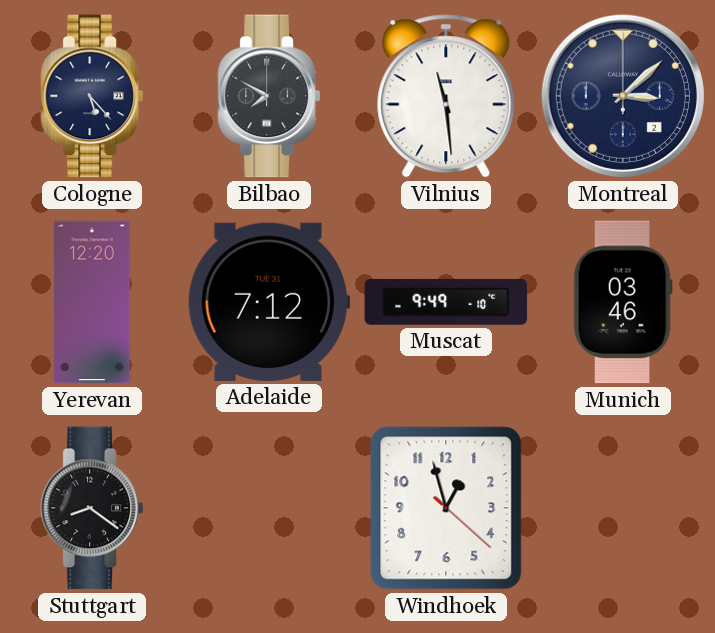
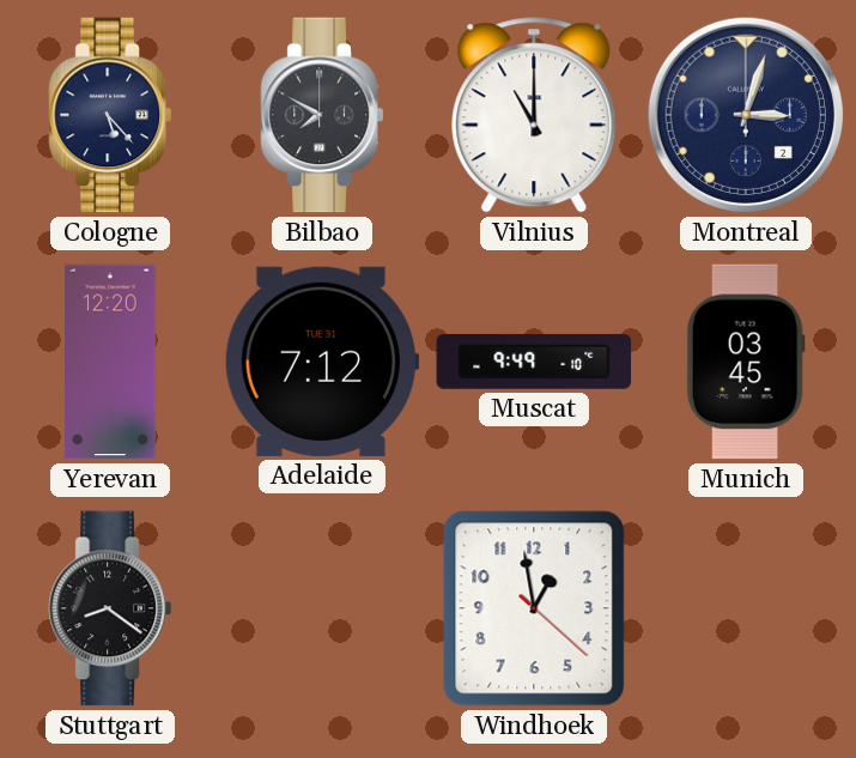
Vilnius: 11:29 -> 11:00 (534, 115)
Montreal: 3:08 -> 3:03 (746, 115)
Munich: 03:46 -> 03:45 (746, 362)
Windhoek: 12:57 -> 12:58 (534, 608)
